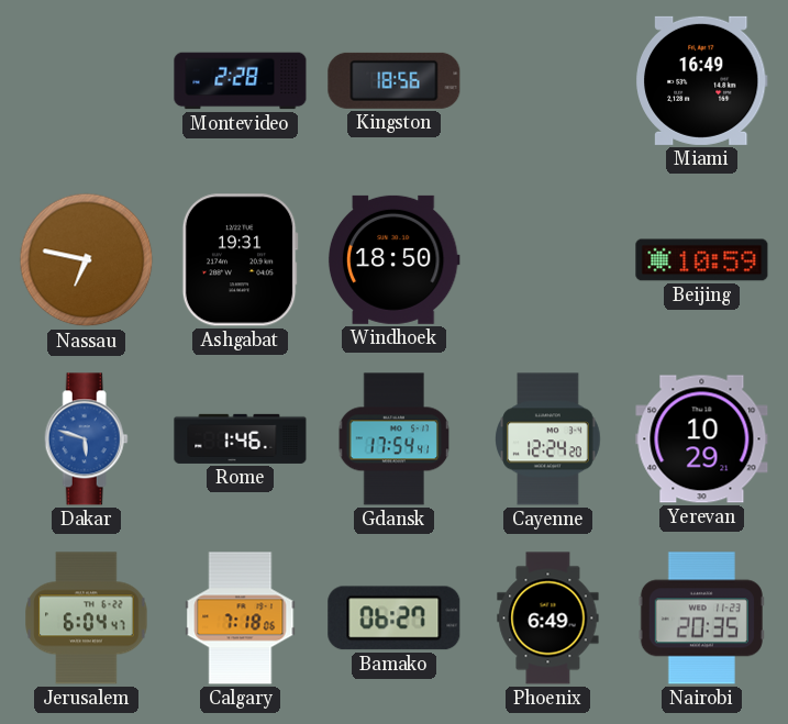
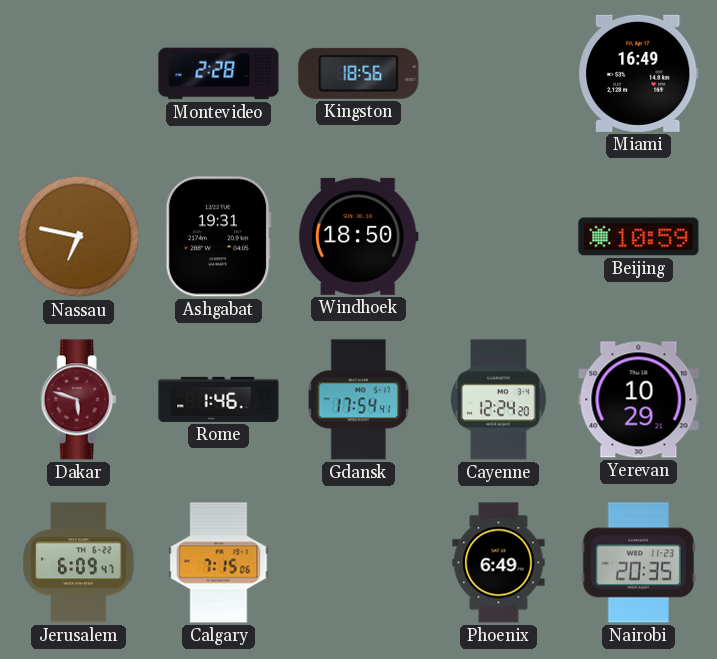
Dakar dial: blue -> burgundy (78, 400)
Jerusalem: 6:04 -> 6:09 (79, 563)
Calgary: 7:18 -> 7:15 (219, 563)
Bamako: 06:27 -> none (395, 619)
